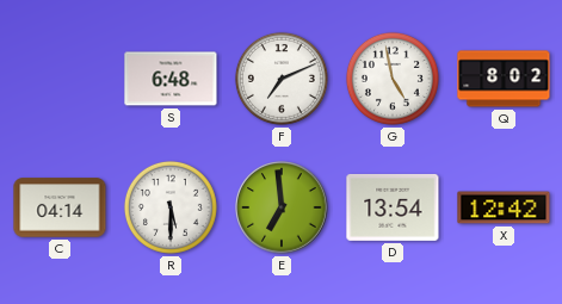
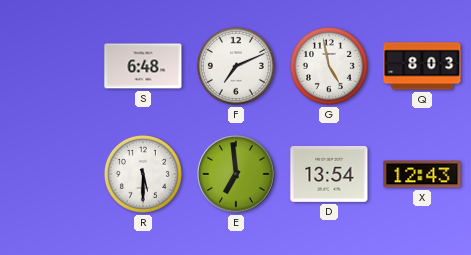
Q: 8:02 -> 8:03 (422, 66)
C: 04:14 -> none (60, 207)
X: 12:42 -> 12:43 (422, 174)
